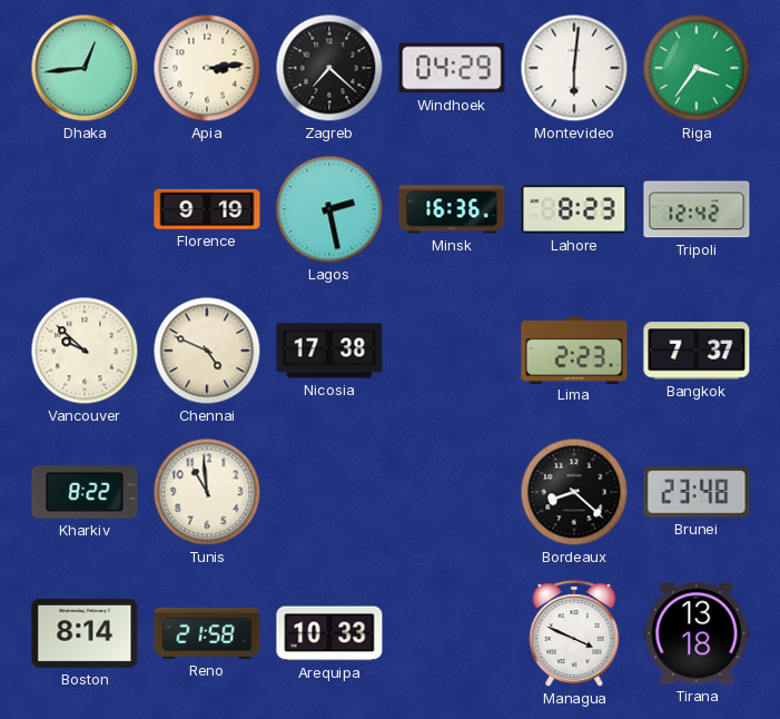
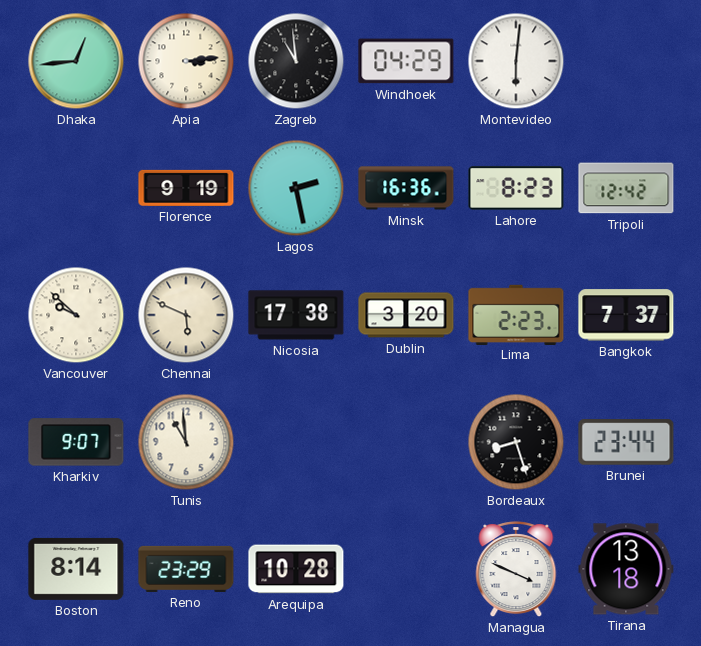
Zagreb: 7:22 -> 10:59 (296, 61)
Riga: 3:36 -> none (697, 68)
Chennai: 4:49 -> 5:49 (186, 315)
Dublin: none -> 3:20 (406, 315)
Kharkiv: 8:22 -> 9:07 (76, 442)
Bordeaux: 8:22 -> 8:27 (516, 442)
Brunei: 23:48 -> 23:44 (626, 442)
Reno: 21:58 -> 23:29 (186, 569)
Arequipa: 10:33 -> 10:28 (296, 569)
